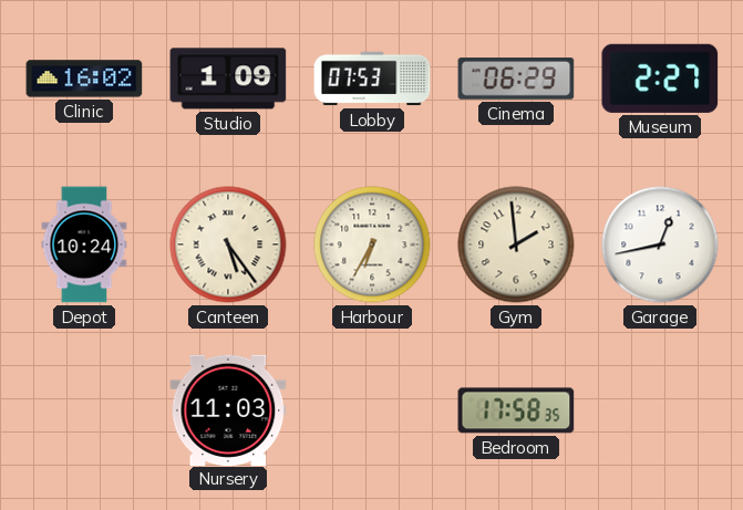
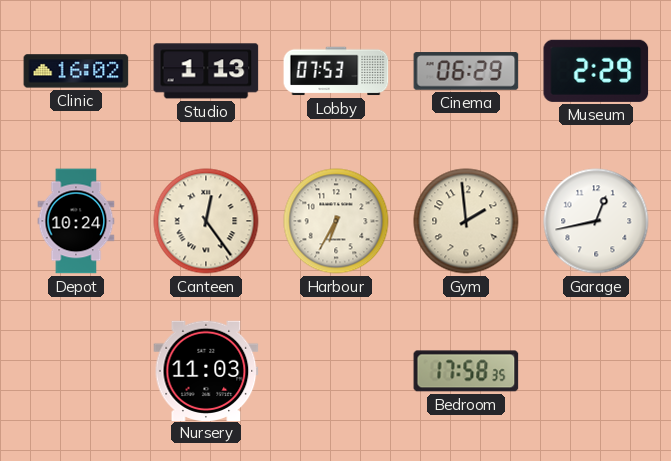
Studio: 1:09 -> 1:13 (206, 71)
Museum: 2:27 -> 2:29 (596, 71)
Canteen: 5:24 -> 12:24 (206, 221)
